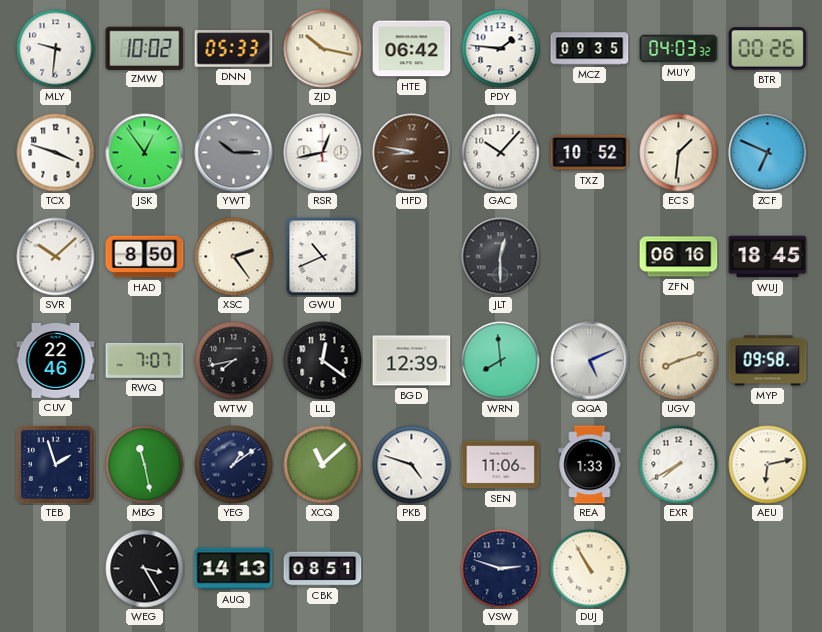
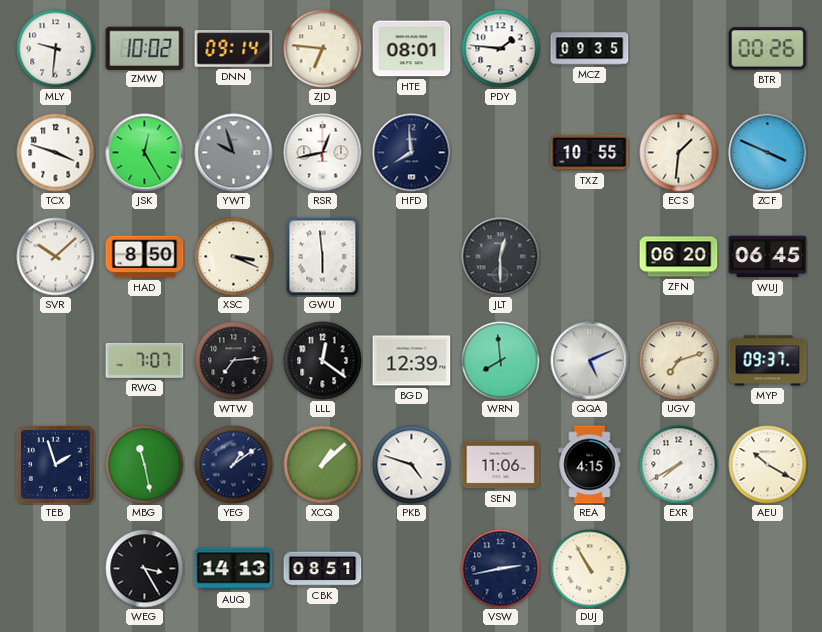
DNN: 05:33 -> 09:14 (234, 49)
ZJD: 10:17 -> 6:46 (323, 49)
HTE: 06:42 -> 08:01 (412, 49)
MUY: 04:03 -> none (679, 49)
JSK: 12:54 -> 12:25 (145, 153)
YWT: 10:15 -> 9:57 (234, 153)
HFD: 8:47 -> 7:59 (412, 153)
HFD dial: brown -> navy (412, 153)
GAC: 10:07 -> none (501, 153)
TXZ: 10:52 -> 10:55 (590, 153)
ZCF: 6:49 -> 3:49 (768, 153)
XSC: 2:24 -> 3:19 (234, 257)
GWU: 10:41 -> 5:59 (323, 257)
ZFN: 06:16 -> 06:20 (679, 257)
WUJ: 18:45 -> 06:45 (768, 257)
CUV: 22:46 -> none (56, 360)
WTW: 7:43 -> 7:14 (234, 361)
UGV: 8:12 -> 7:12 (679, 361)
MYP: 09:58 -> 09:37 (768, 361)
XCQ: 11:08 -> 1:08 (323, 465)
REA: 1:33 -> 4:15 (590, 465)
AEU: 6:13 -> 10:20 (768, 465)
VSW: 2:48 -> 2:43 (501, 569)
